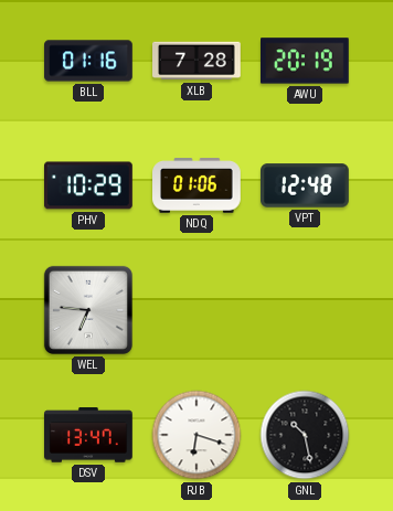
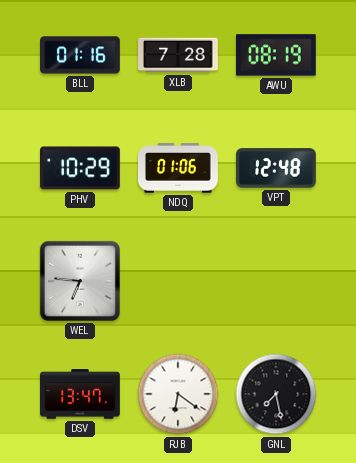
AWU: 20:19 -> 08:19 (277, 55)
RJB: 6:18 -> 6:21 (178, 394)
GNL: 10:28 -> 7:28 (276, 394)
